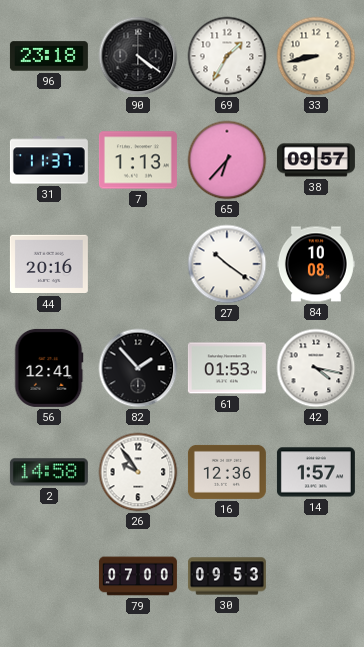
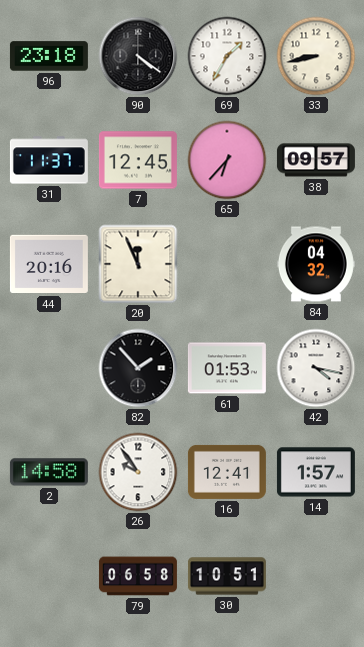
7: 1:13 -> 12:45 (138, 160)
20: none -> 11:56 (138, 264)
27: 10:21 -> none (227, 264)
84: 10:08 -> 04:32 (316, 264)
56: 12:41 -> none (49, 368)
16: 12:36 -> 12:41 (227, 472)
79: 07:00 -> 06:58 (138, 576)
30: 09:53 -> 10:51 (227, 576)
